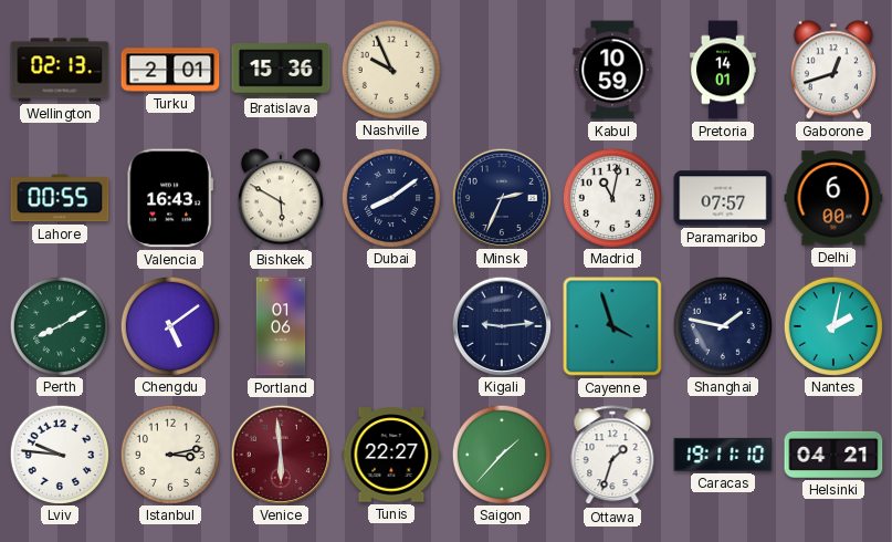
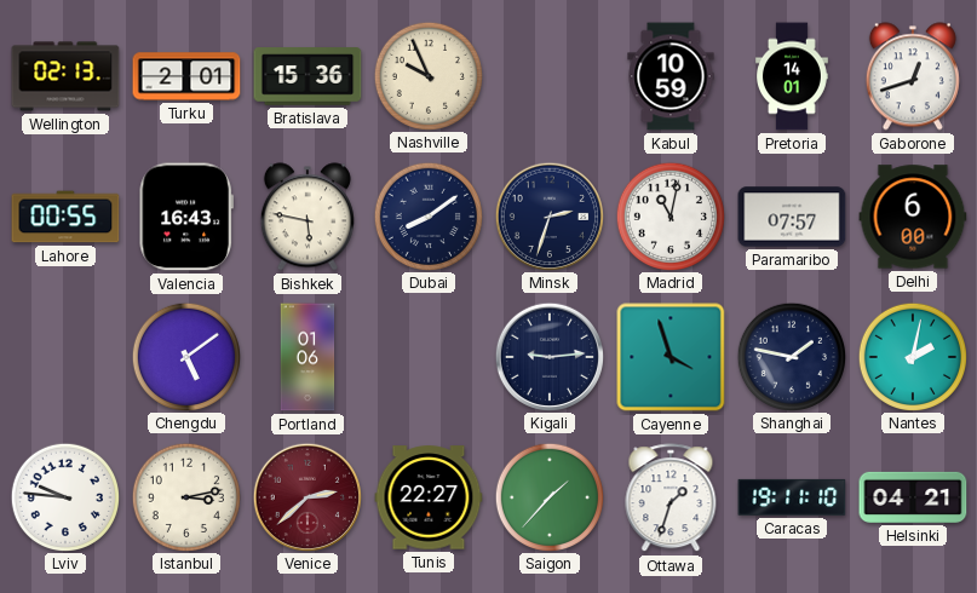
Bishkek: 5:50 -> 5:47 (308, 217)
Minsk: 2:34 -> 2:33 (548, 215)
Perth: 8:10 -> none (59, 325)
Venice: 5:59 -> 2:38 (306, 496)
